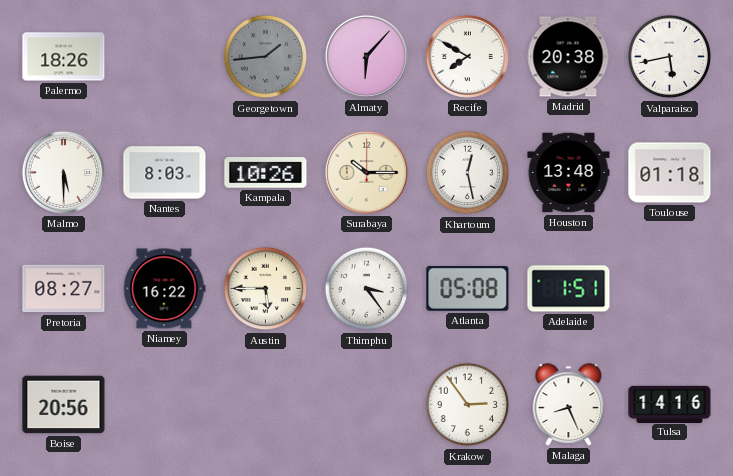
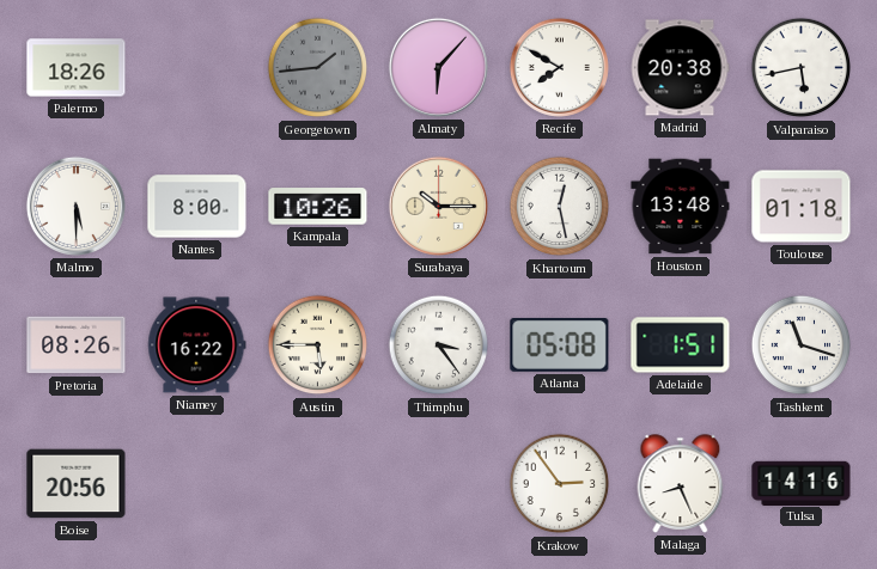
Nantes: 8:03 -> 8:00 (197, 207)
Pretoria: 08:27 -> 08:26 (77, 345)
Tashkent: none -> 11:18 (802, 345)
